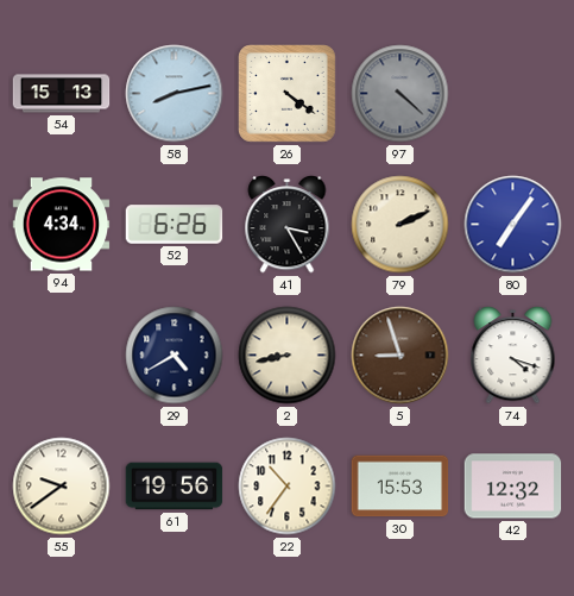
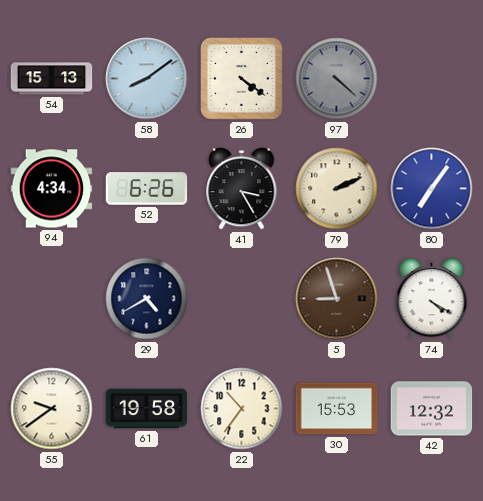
58: 8:13 -> 8:09 (147, 79)
2: 8:43 -> none (288, 356)
74: 4:18 -> 4:20 (432, 299)
61: 19:56 -> 19:58 (147, 409)
